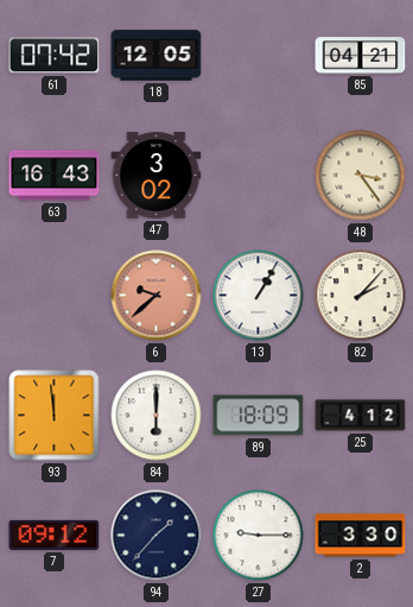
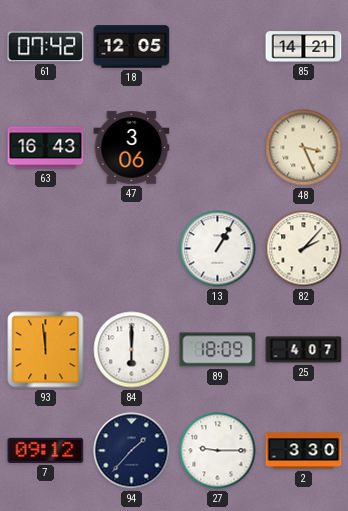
85: 04:21 -> 14:21 (304, 47)
47: 3:02 -> 3:06 (132, 148)
48: 3:24 -> 3:26 (304, 148)
6: 9:38 -> none (157, 296)
25: 4:12 -> 4:07 (304, 350)
